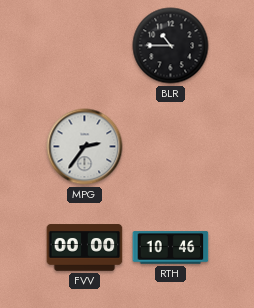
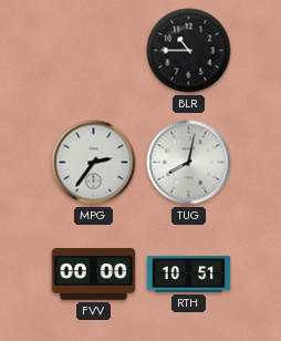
TUG: none -> 8:02 (189, 163)
RTH: 10:46 -> 10:51 (189, 275)
